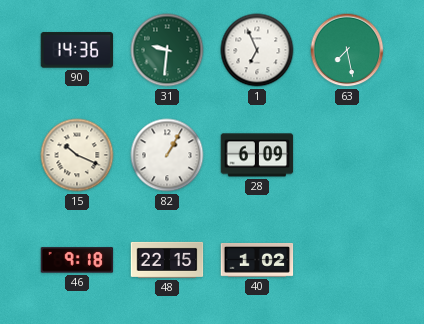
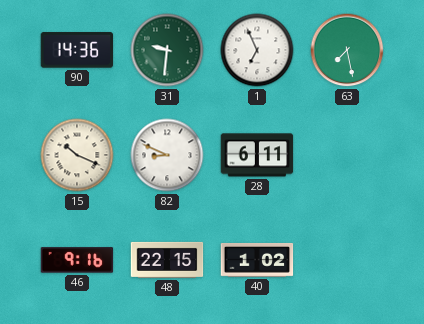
82: 1:05 -> 8:49 (167, 155)
28: 6:09 -> 6:11 (257, 155)
46: 9:18 -> 9:16 (77, 260)
